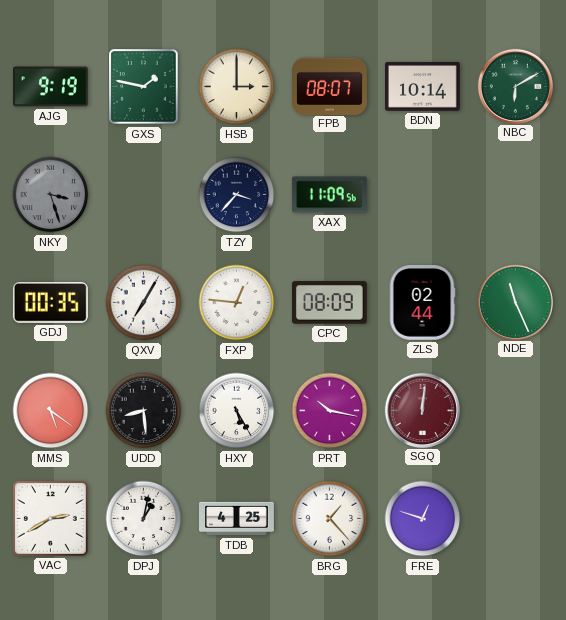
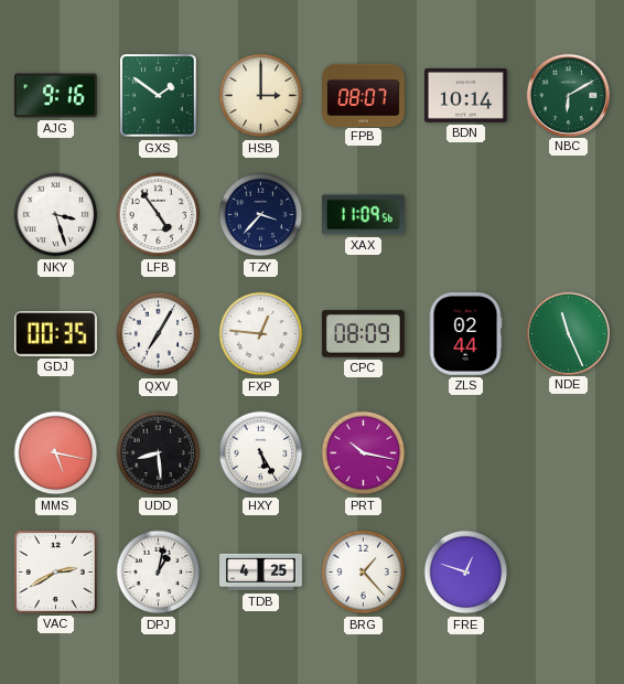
AJG: 9:19 -> 9:16 (56, 96)
GXS: 1:47 -> 1:51 (159, 96)
NKY dial: grey -> white (56, 215)
LFB: none -> 4:54 (159, 215)
MMS: 5:21 -> 5:17 (56, 453)
SGQ: 12:01 -> none (422, 410)
